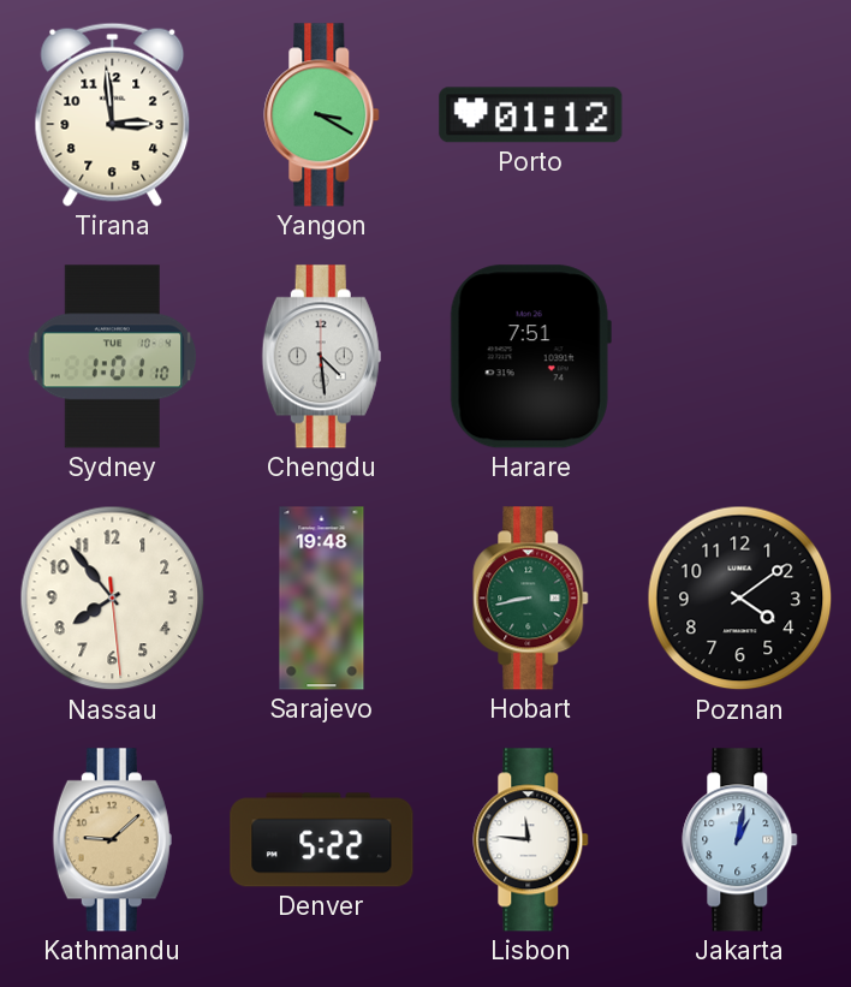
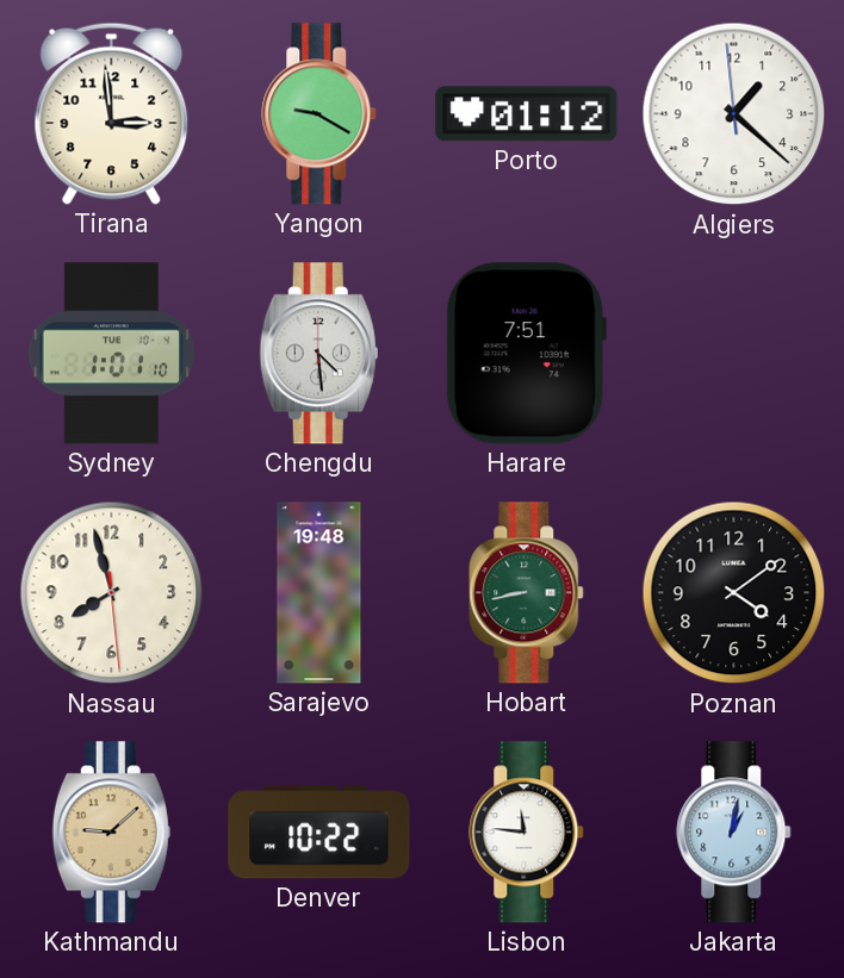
Yangon: 3:20 -> 9:20 (319, 114)
Algiers: none -> 1:21 (734, 114)
Nassau: 7:53 -> 7:57 (112, 593)
Denver: 5:22 -> 10:22 (319, 833)
